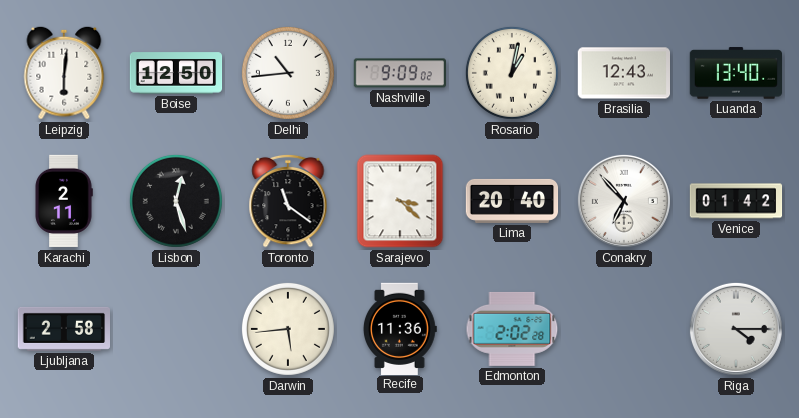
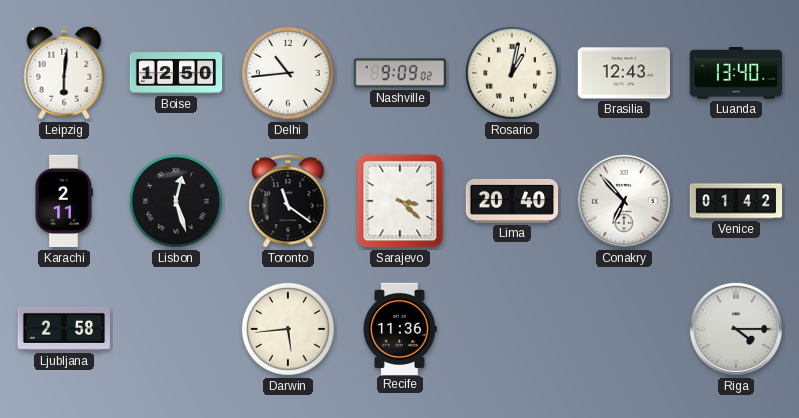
Edmonton: 2:02 -> none (512, 329)
